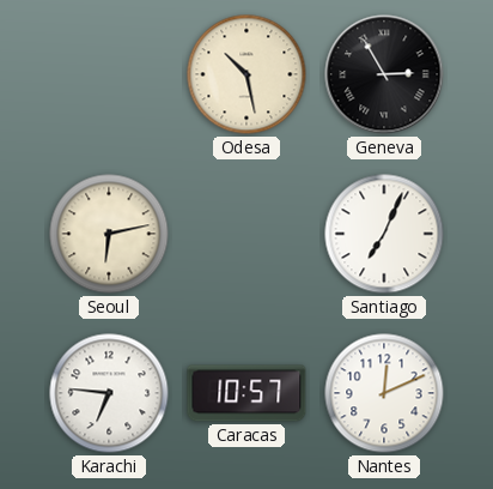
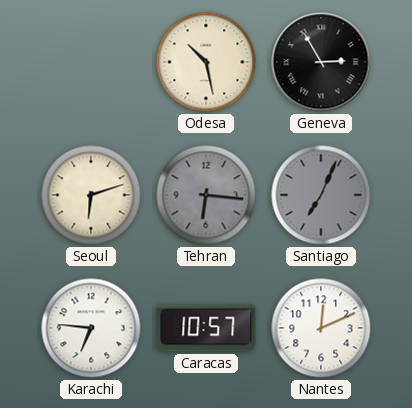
Seoul: 6:13 -> 6:12 (91, 195)
Tehran: none -> 6:16 (206, 195)
Santiago dial: white -> grey (321, 195)
